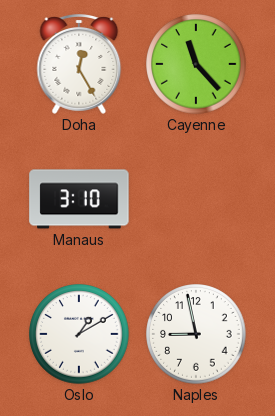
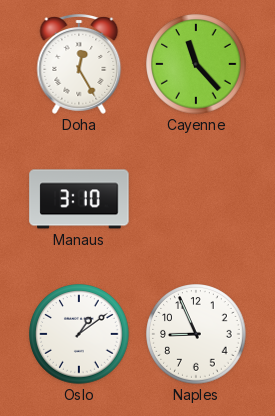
Oslo: 1:10 -> 1:09 (79, 334)
Naples: 8:58 -> 8:56 (196, 334)
